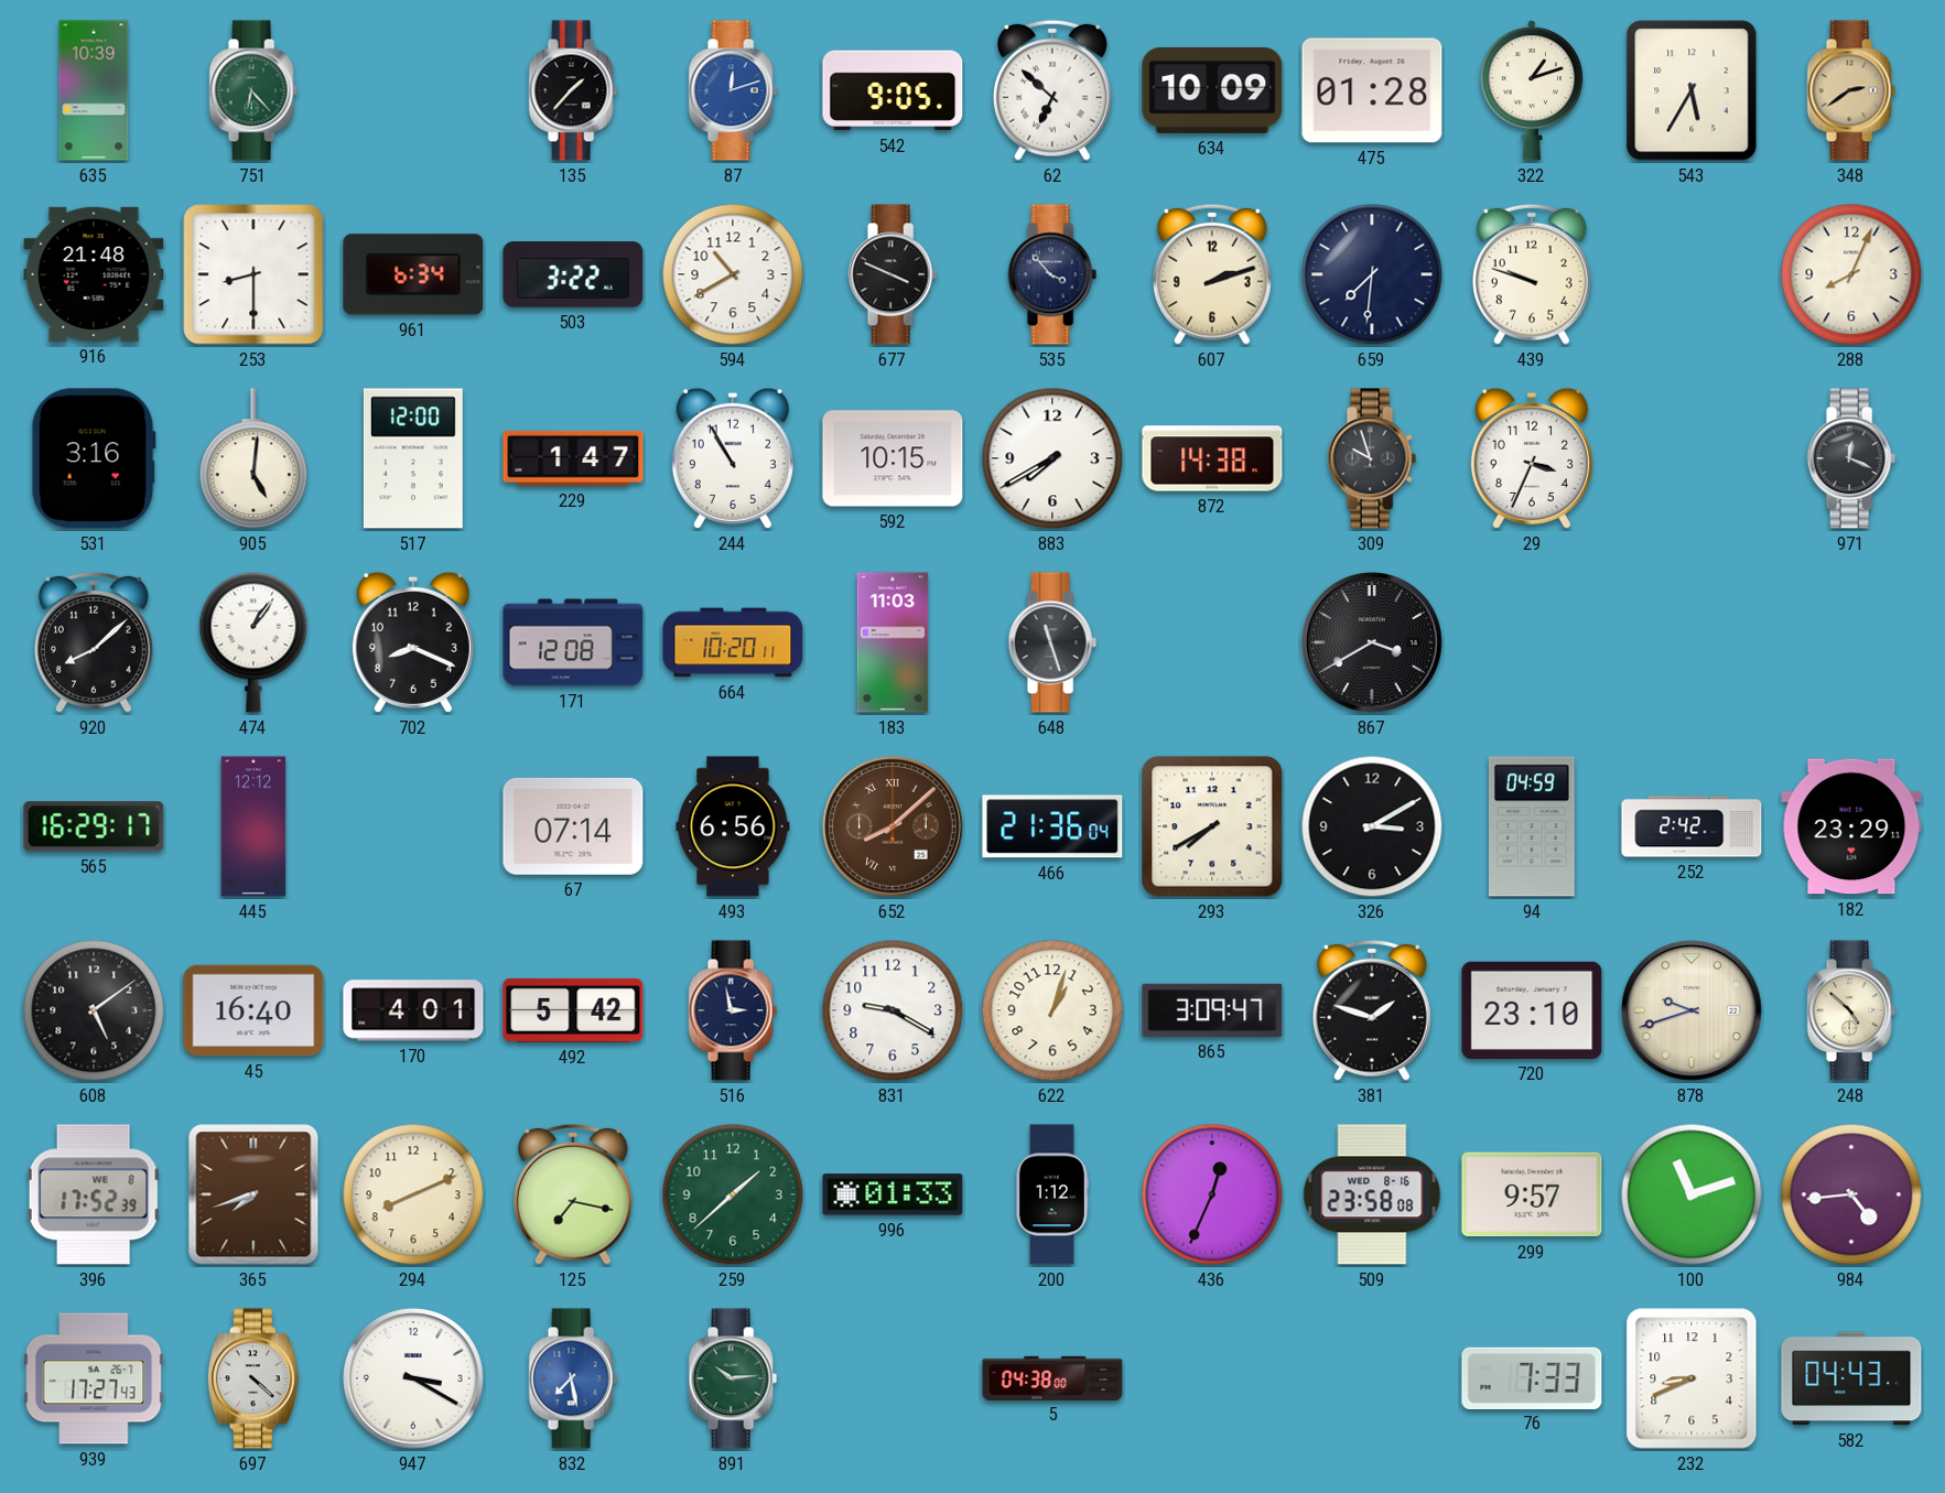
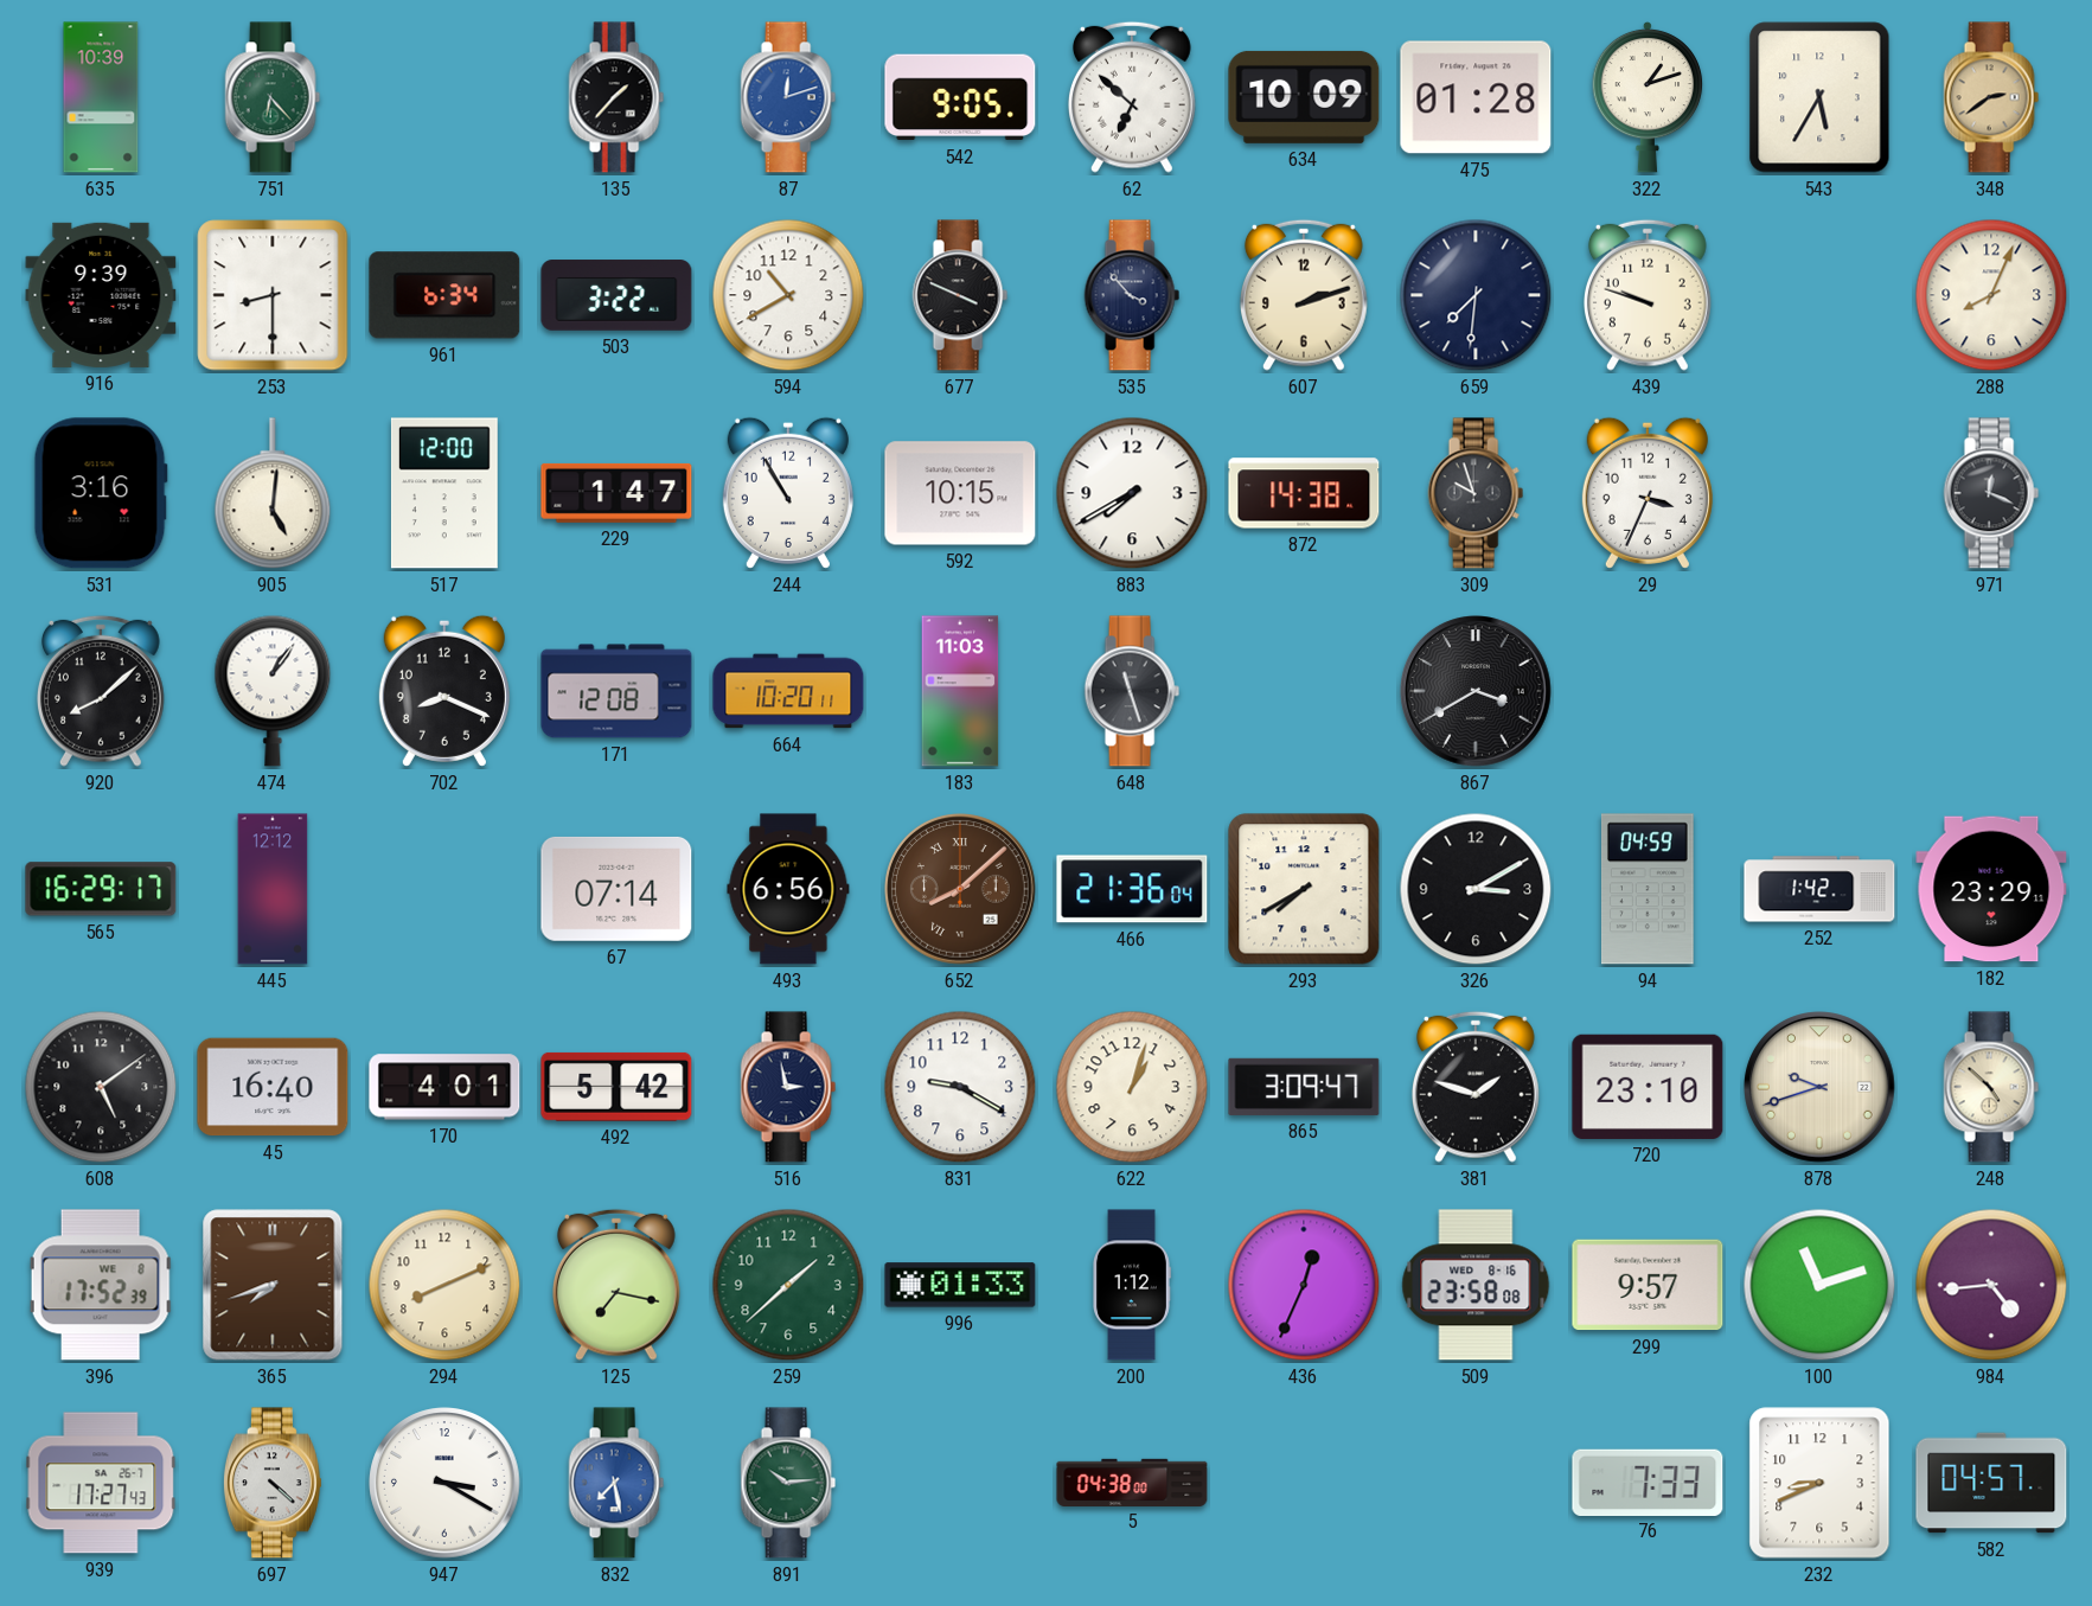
916: 21:48 -> 9:39 (101, 295)
252: 2:42 -> 1:42 (1819, 889)
582: 04:43 -> 04:57 (1991, 1483)
